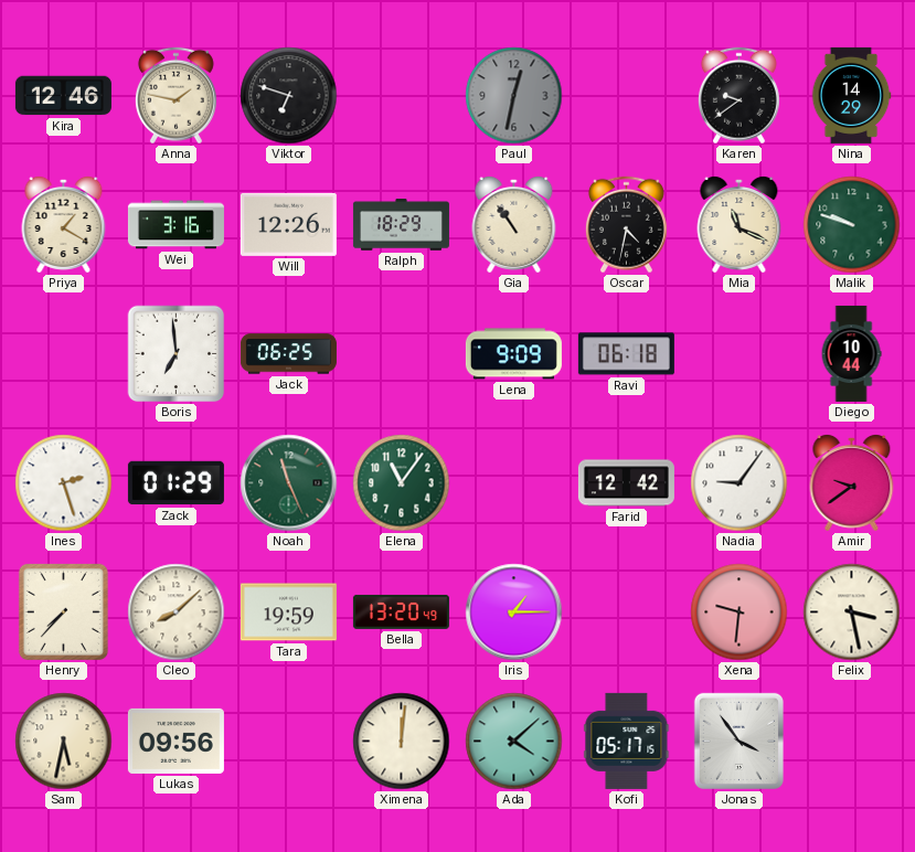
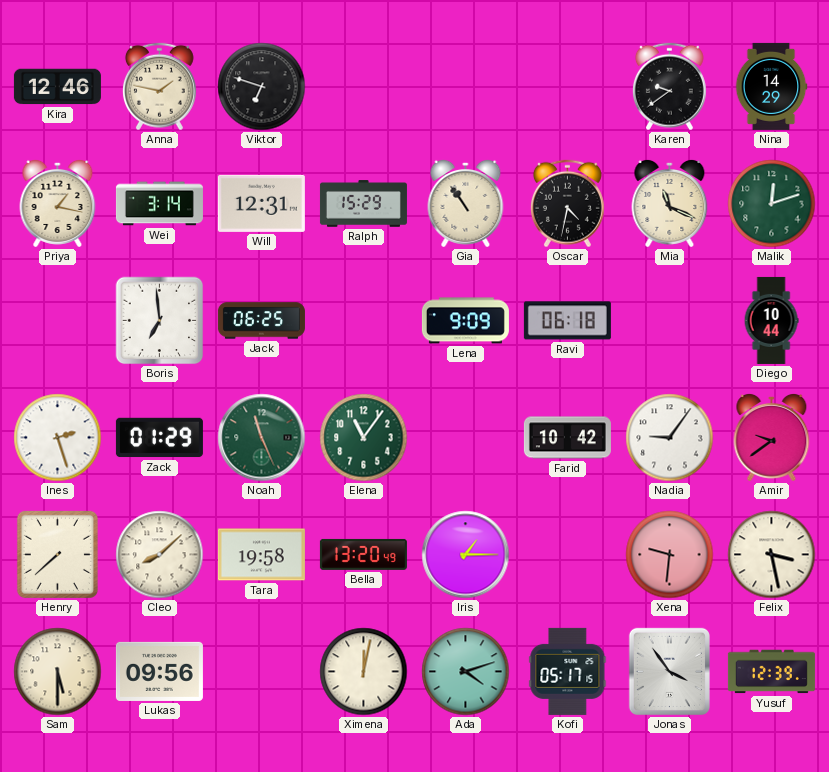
Paul: 12:32 -> none (514, 96)
Priya: 1:20 -> 1:17 (58, 203)
Wei: 3:16 -> 3:14 (159, 204)
Will: 12:26 -> 12:31 (261, 203)
Ralph: 18:29 -> 15:29 (363, 204)
Malik: 9:48 -> 12:12 (772, 204)
Farid: 12:42 -> 10:42 (567, 438)
Henry: 7:37 -> 7:38 (57, 554)
Tara: 19:59 -> 19:58 (261, 555)
Sam: 5:32 -> 5:30 (58, 672)
Ximena: 12:01 -> 12:02 (364, 672)
Ada: 4:08 -> 4:12 (466, 672)
Yusuf: none -> 12:39 (771, 672)
